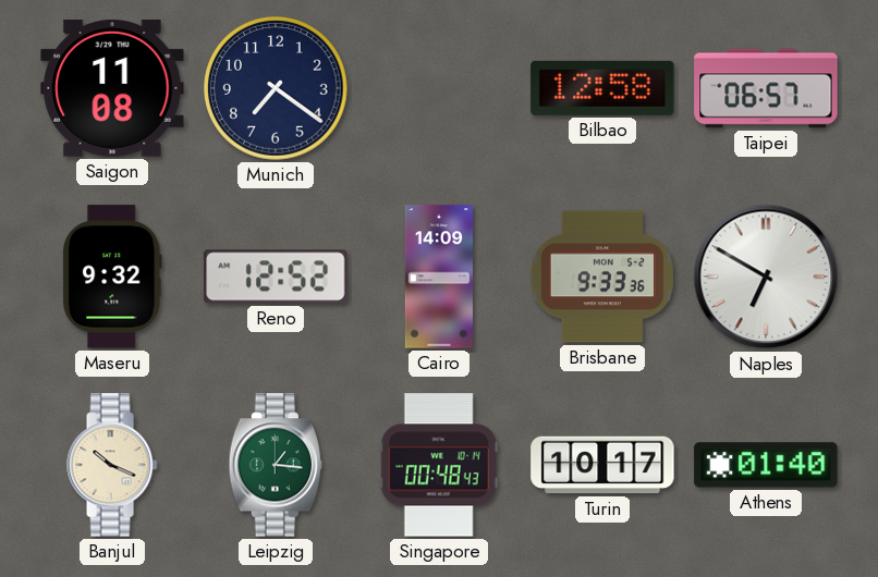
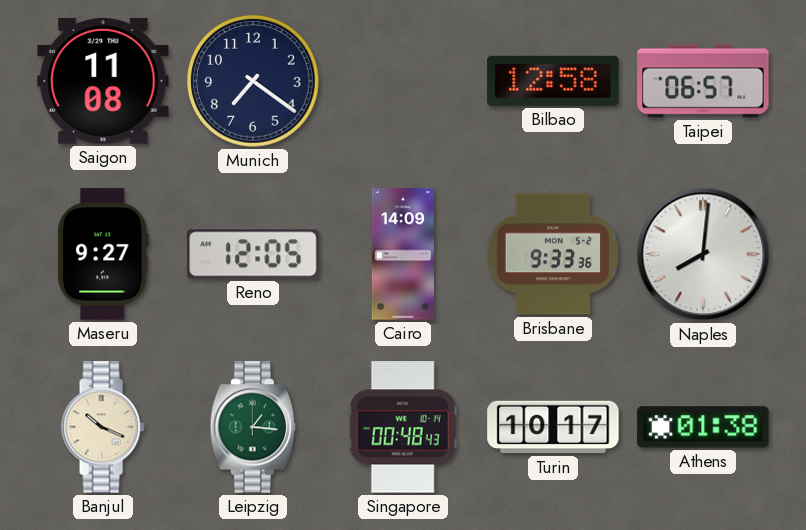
Maseru: 9:32 -> 9:27 (104, 254)
Reno: 12:52 -> 12:05 (253, 254)
Naples: 6:50 -> 8:01 (703, 254)
Athens: 01:40 -> 01:38 (703, 427)
